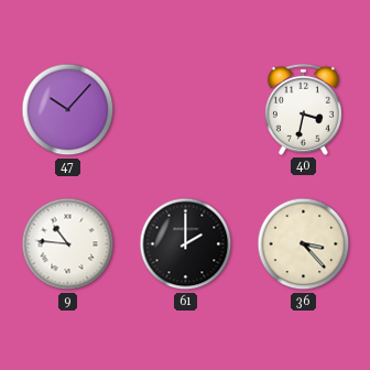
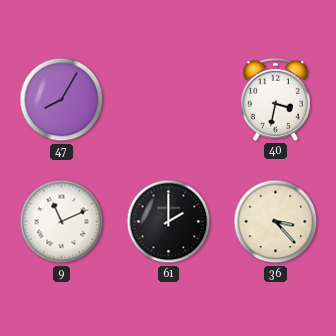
47: 10:07 -> 8:05 (62, 100)
9: 10:46 -> 11:11 (62, 222)
